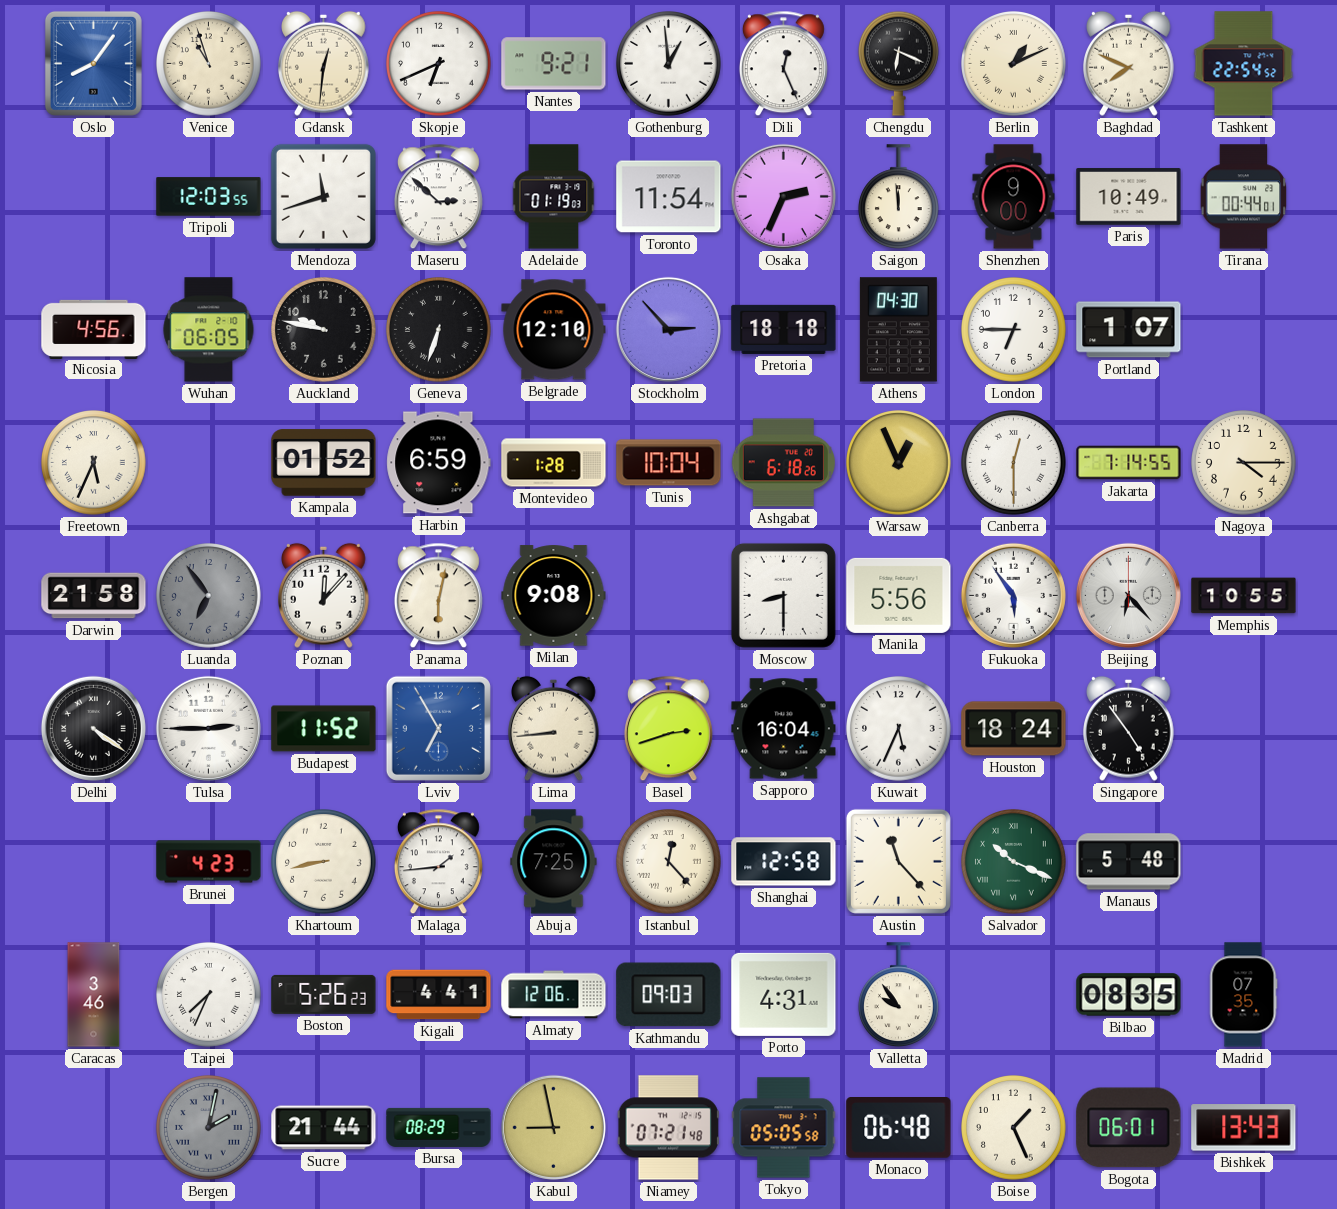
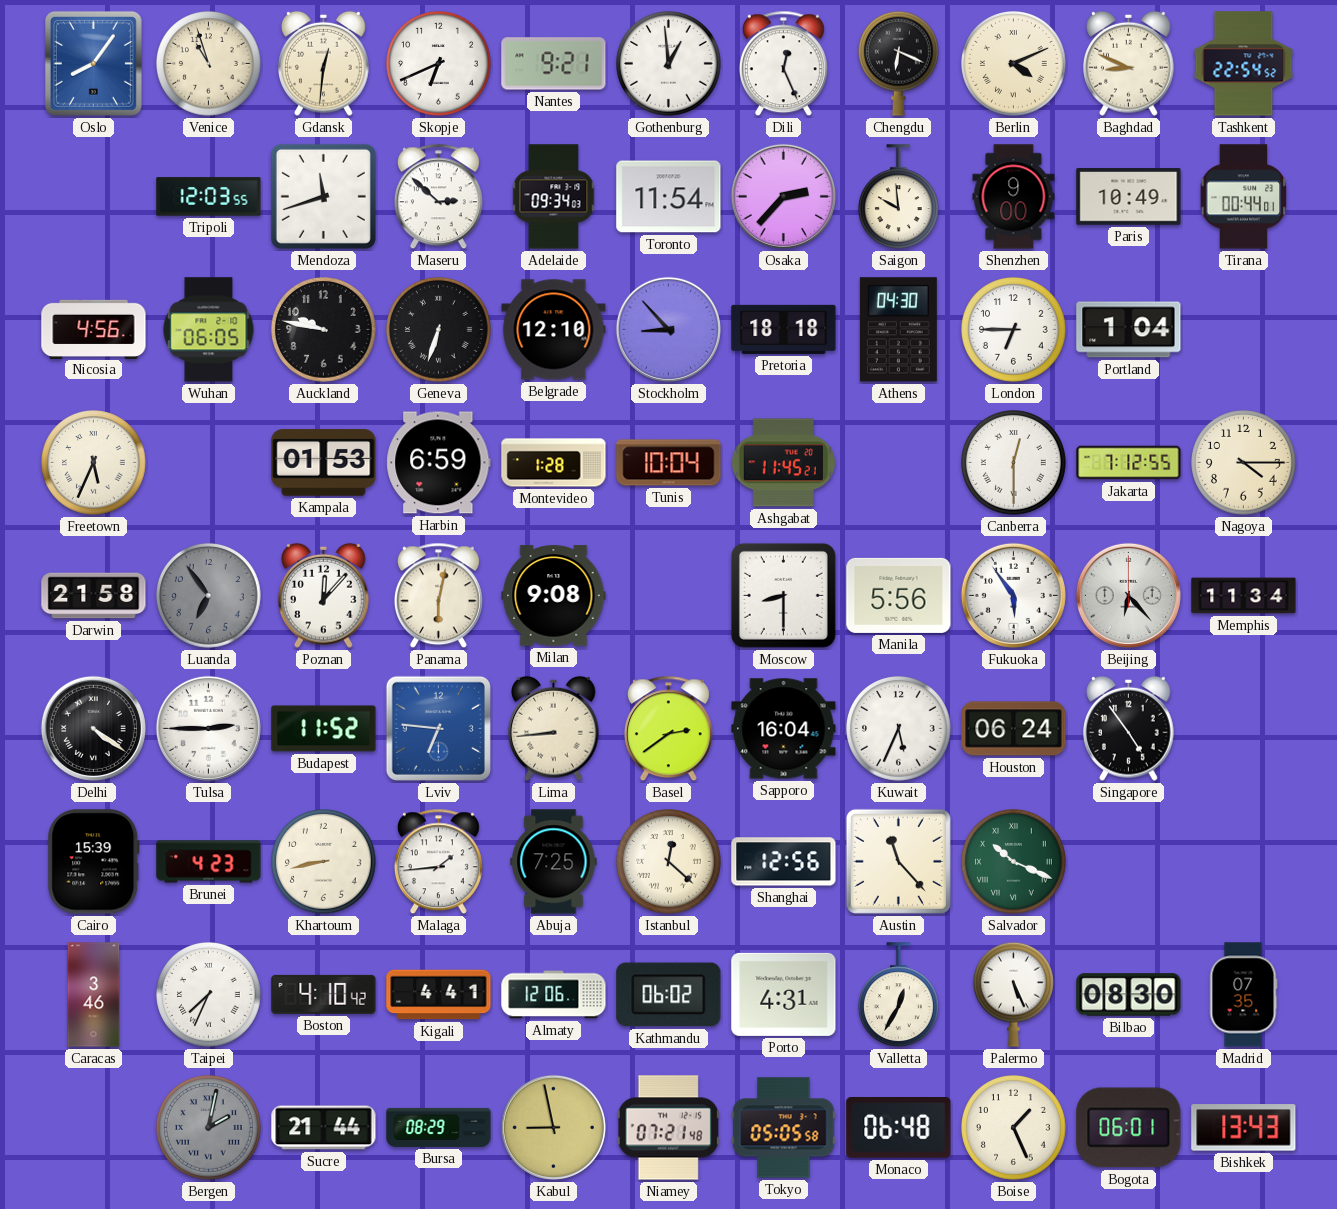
Berlin: 1:11 -> 4:11 (1014, 64)
Baghdad: 7:49 -> 8:49 (1129, 63)
Adelaide: 01:19 -> 09:34 (554, 197)
Osaka: 2:34 -> 2:37 (783, 196)
Saigon: 11:59 -> 9:59 (898, 197)
Stockholm: 2:53 -> 8:53 (668, 329)
Portland: 1:07 -> 1:04 (1129, 330)
Kampala: 01:52 -> 01:53 (324, 463)
Ashgabat: 6:18 -> 11:45 (783, 463)
Warsaw: 12:56 -> none (899, 463)
Jakarta: 7:14 -> 7:12 (1129, 463)
Memphis: 10:55 -> 11:34 (1244, 596)
Lviv: 6:55 -> 6:46 (438, 728)
Basel: 2:42 -> 2:39 (668, 729)
Houston: 18:24 -> 06:24 (1014, 729)
Cairo: none -> 15:39 (94, 862)
Istanbul: 12:23 -> 12:22 (669, 862)
Shanghai: 12:58 -> 12:56 (784, 862)
Manaus: 5:48 -> none (1129, 862)
Boston: 5:26 -> 4:10 (324, 994)
Kathmandu: 09:03 -> 06:02 (669, 995)
Valletta: 9:54 -> 12:35 (898, 995)
Palermo: none -> 5:26 (1013, 994)
Bilbao: 08:35 -> 08:30 (1129, 995)
